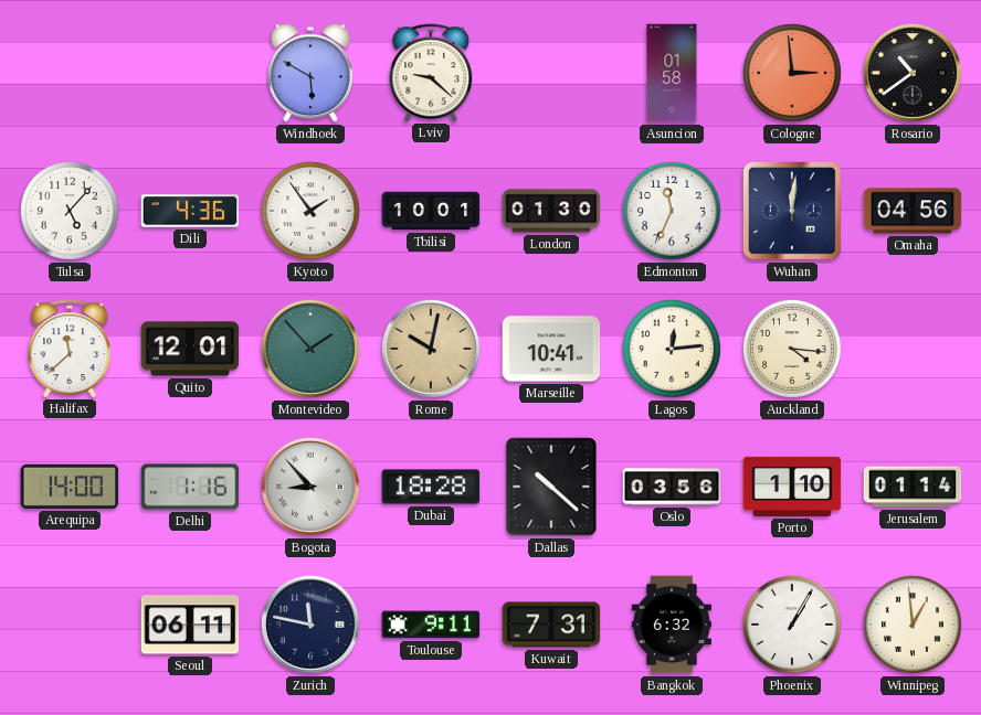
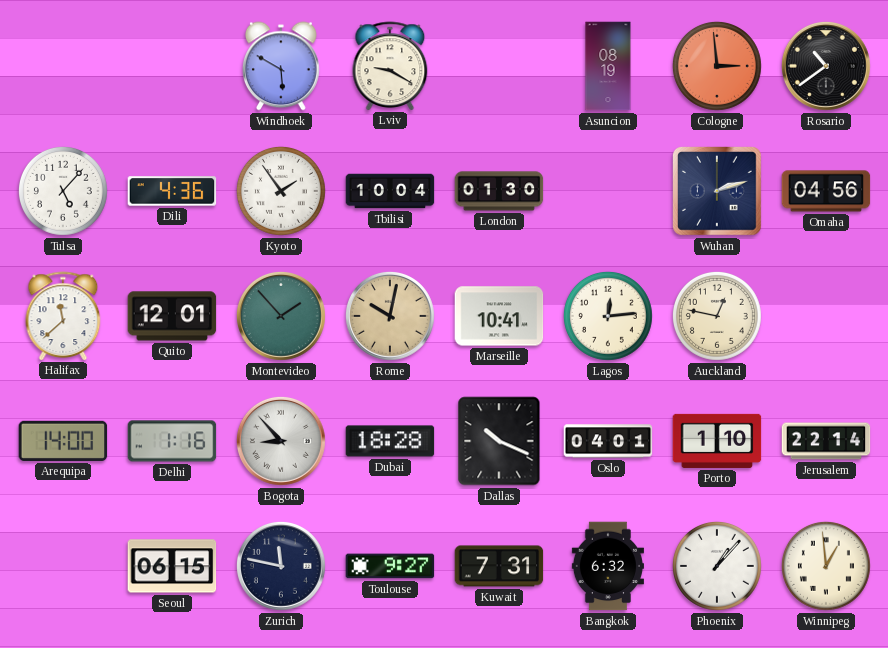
Lviv: 9:22 -> 9:20 (390, 66)
Asuncion: 01:58 -> 08:19 (608, 66)
Tbilisi: 10:01 -> 10:04 (390, 191)
Edmonton: 11:34 -> none (672, 211)
Wuhan: 12:01 -> 2:12 (718, 192)
Auckland: 4:16 -> 12:47 (717, 316)
Dallas: 10:22 -> 10:19 (499, 441)
Oslo: 03:56 -> 04:01 (608, 441)
Jerusalem: 01:14 -> 22:14 (826, 441)
Seoul: 06:11 -> 06:15 (172, 566)
Toulouse: 9:11 -> 9:27 (390, 566)
Phoenix: 1:05 -> 1:07 (717, 566)
